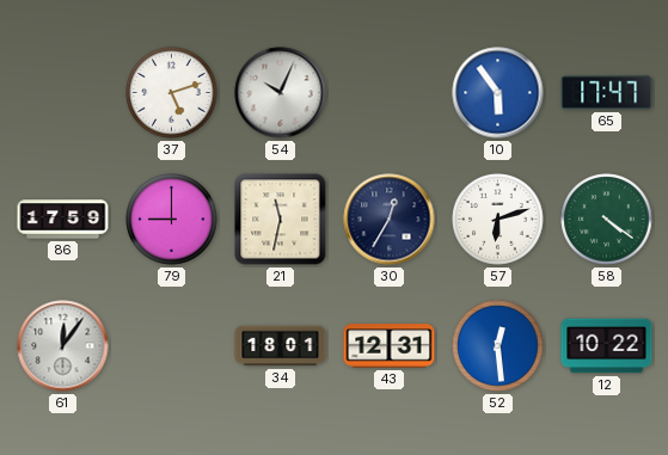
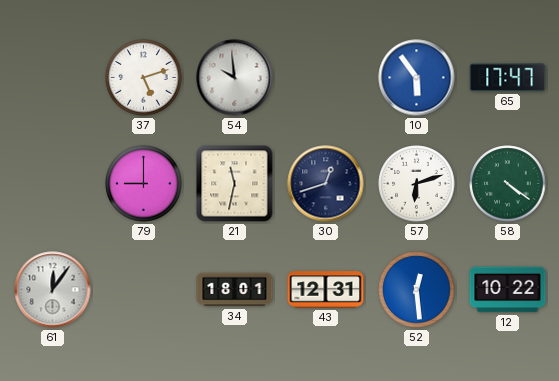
54: 10:04 -> 9:59 (235, 78)
86: 17:59 -> none (63, 220)
30: 12:35 -> 12:42 (326, 184)
